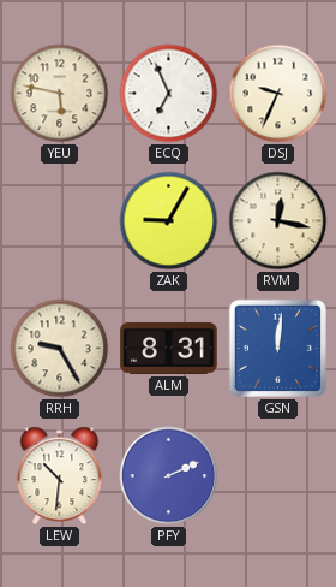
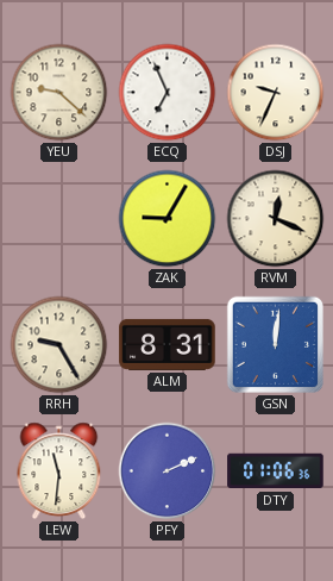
YEU: 5:47 -> 9:22 (59, 93)
RVM: 12:17 -> 12:19 (276, 219)
LEW: 10:31 -> 11:31 (59, 471)
DTY: none -> 01:06 (276, 471)
